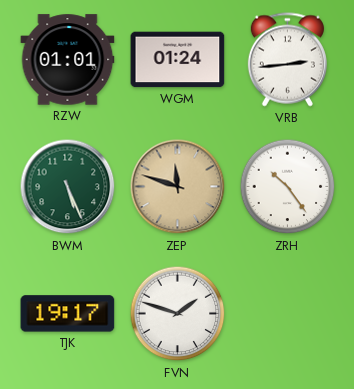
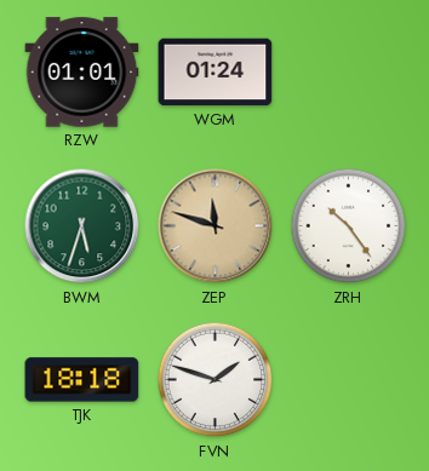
VRB: 2:44 -> none (287, 60)
BWM: 5:26 -> 5:33 (82, 226)
TJK: 19:17 -> 18:18 (82, 380)
